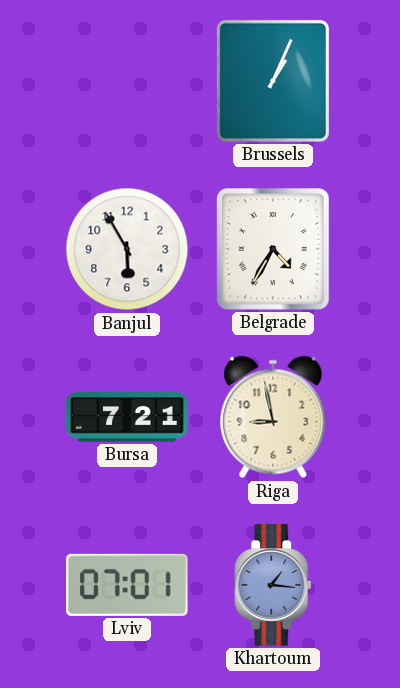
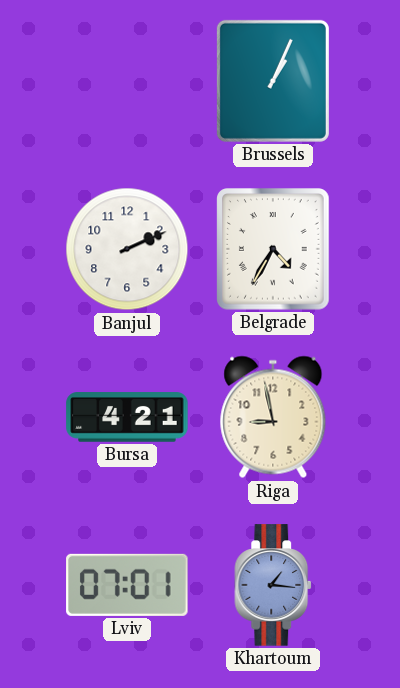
Banjul: 5:55 -> 2:11 (127, 249)
Bursa: 7:21 -> 4:21 (127, 417)
